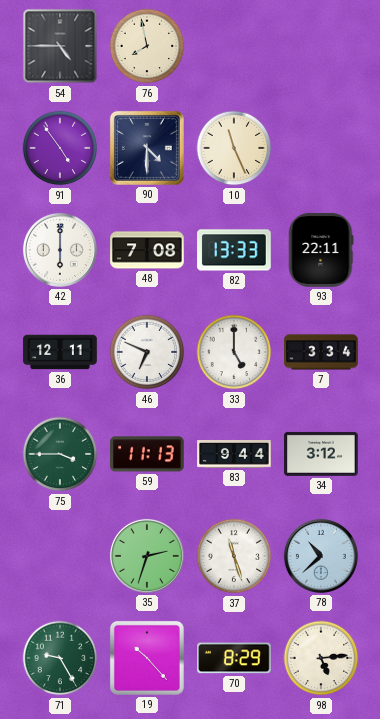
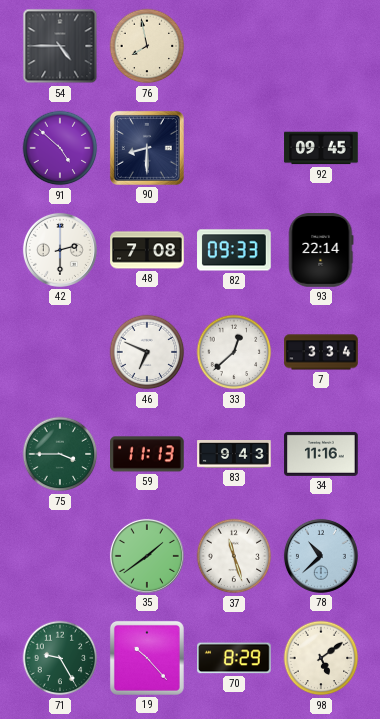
91: 4:54 -> 4:52 (60, 148)
90: 4:30 -> 8:30 (147, 148)
10: 11:26 -> none (234, 148)
92: none -> 09:45 (321, 148)
42: 6:00 -> 2:30 (60, 250)
82: 13:33 -> 09:33 (234, 250)
93: 22:11 -> 22:14 (321, 250)
36: 12:11 -> none (60, 352)
33: 5:00 -> 12:38 (234, 352)
83: 9:44 -> 9:43 (234, 455)
34: 3:12 -> 11:16 (321, 454)
35: 2:33 -> 1:39 (147, 556)
98: 5:14 -> 5:09 (321, 658)
